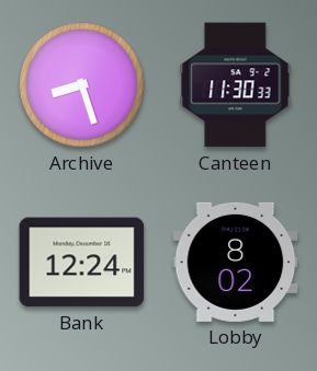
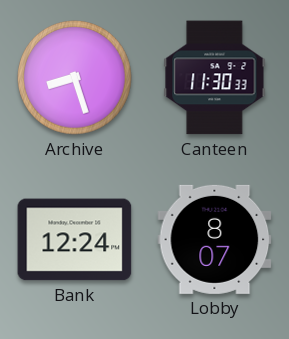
Lobby: 8:02 -> 8:07 (215, 239)
